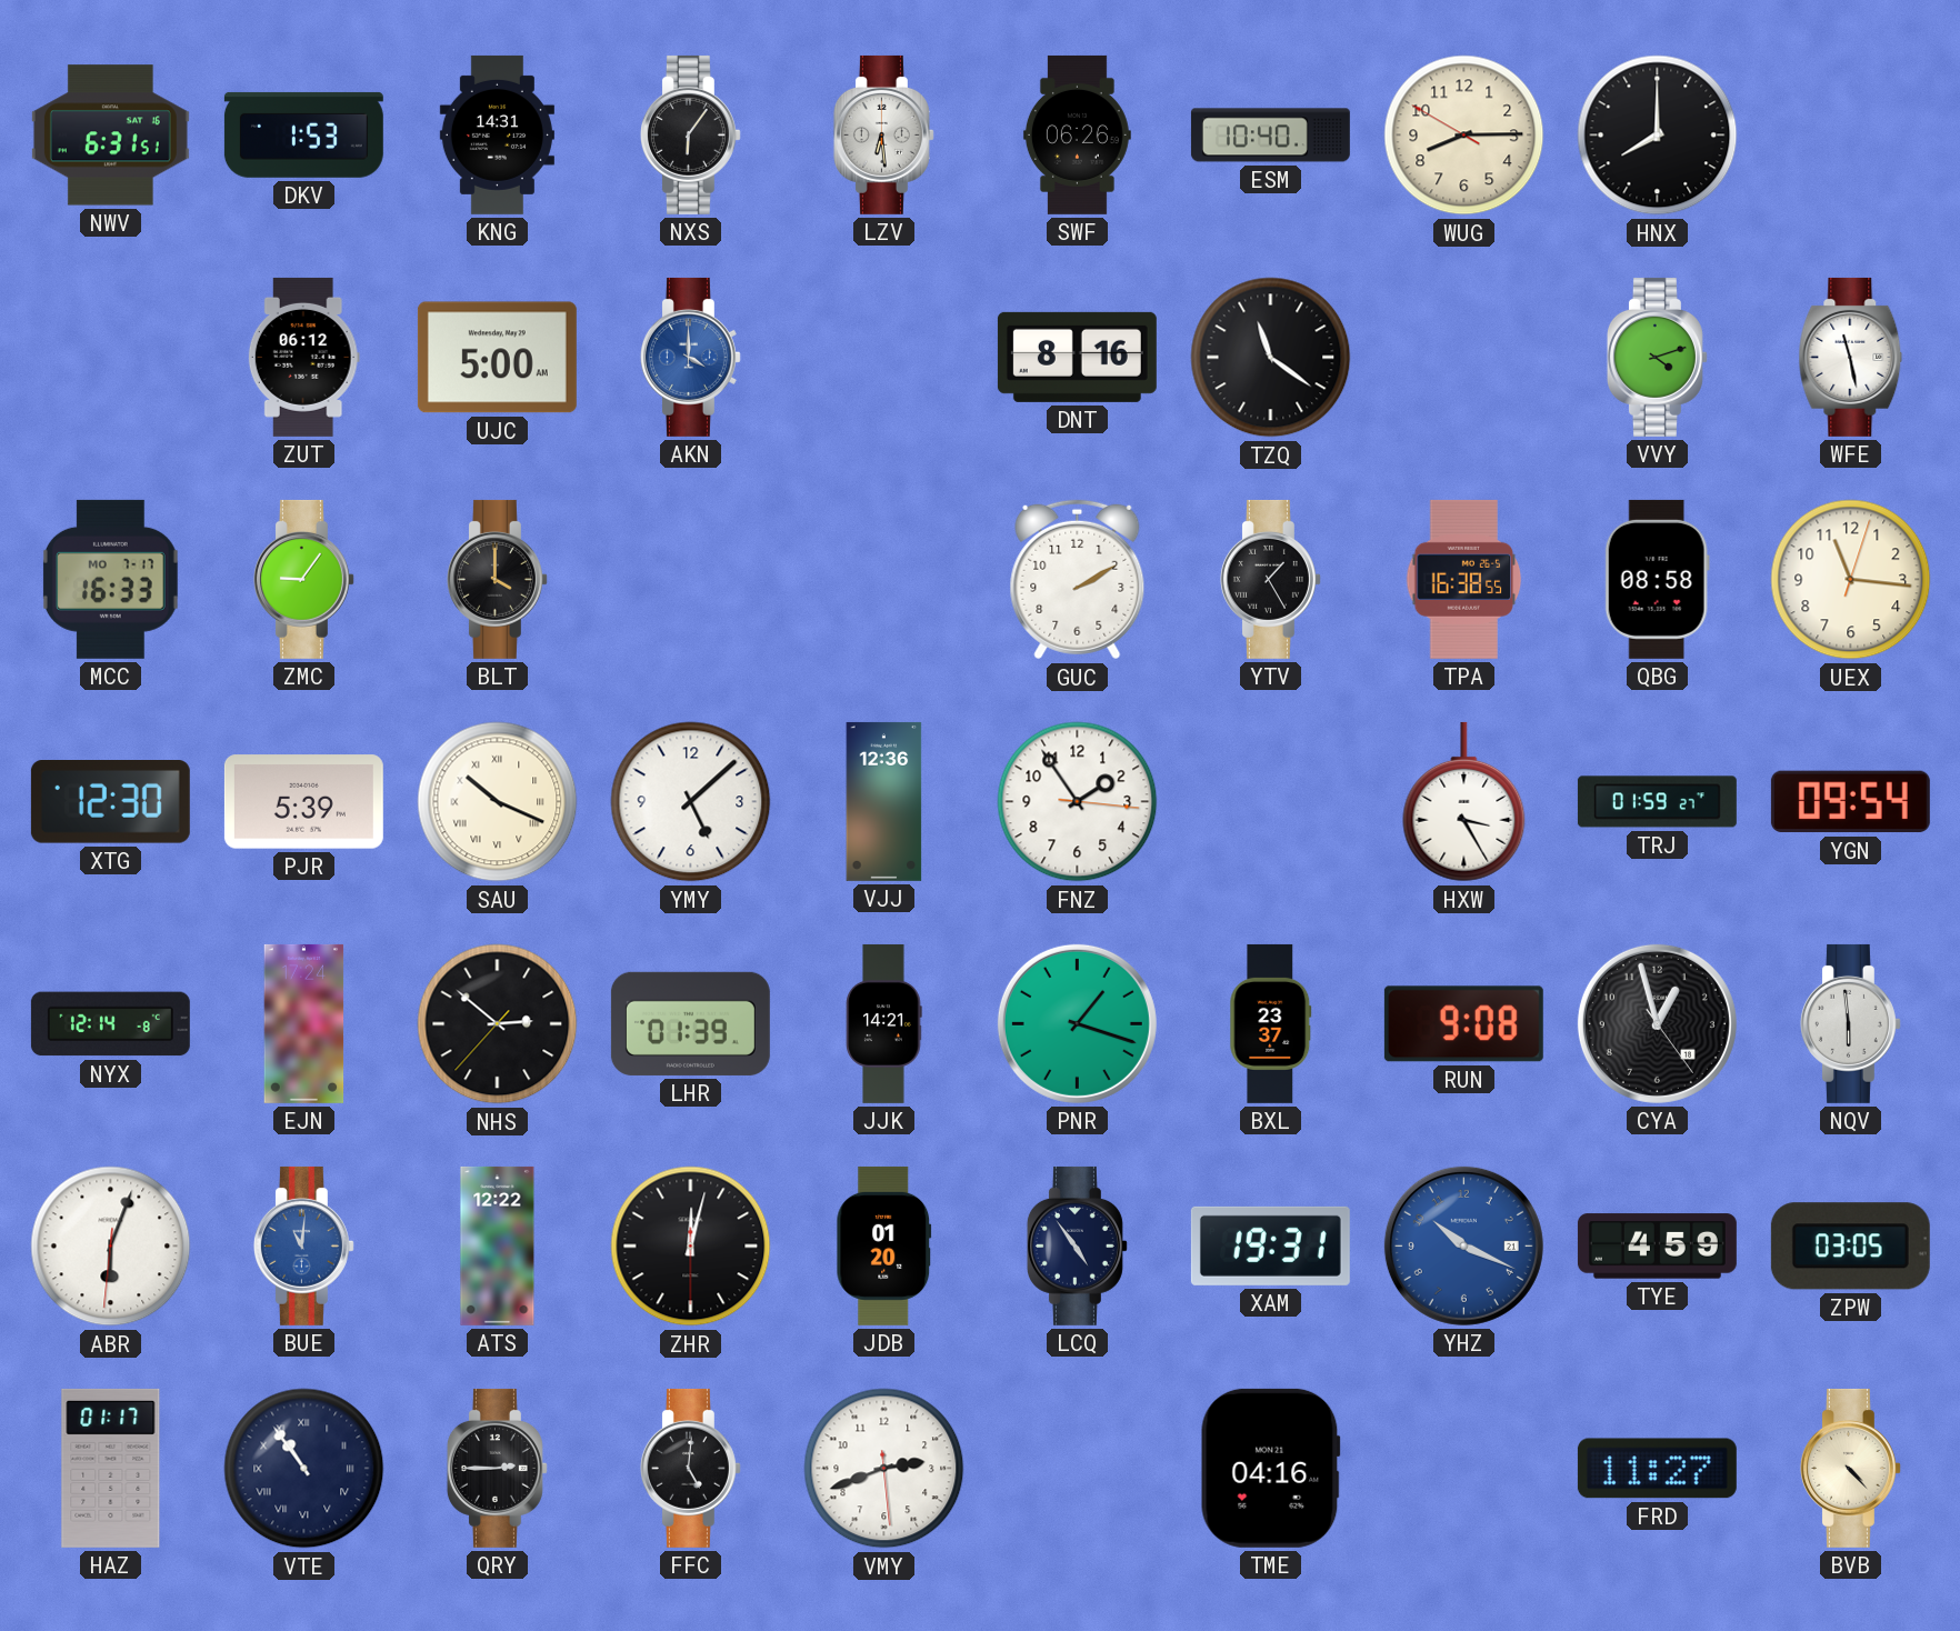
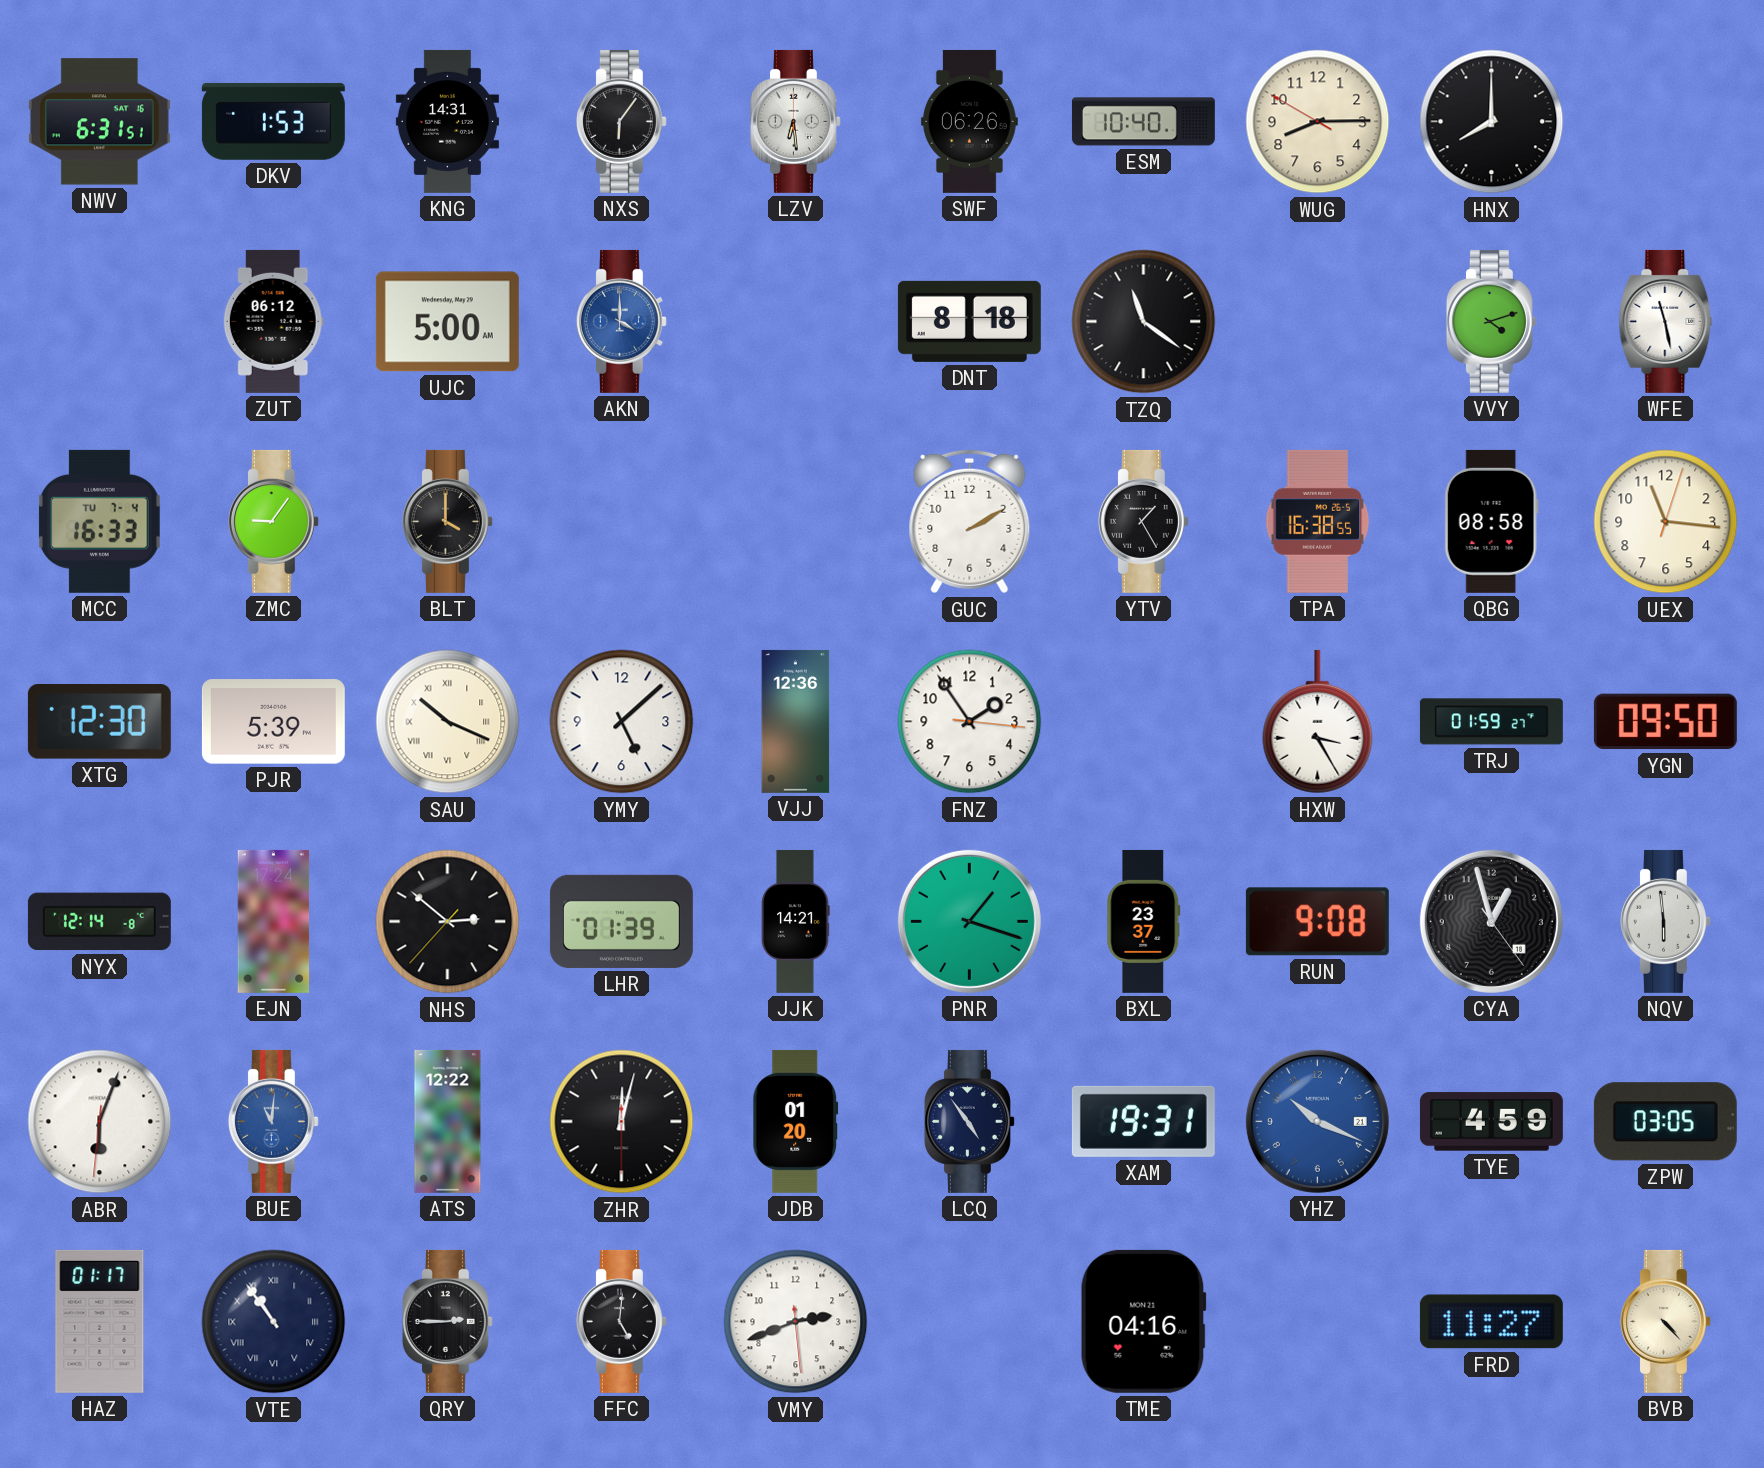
DNT: 8:16 -> 8:18 (969, 321)
MCC date: MO 7-17 -> TU 7-4 (99, 521)
YGN: 09:54 -> 09:50 (1665, 722)
